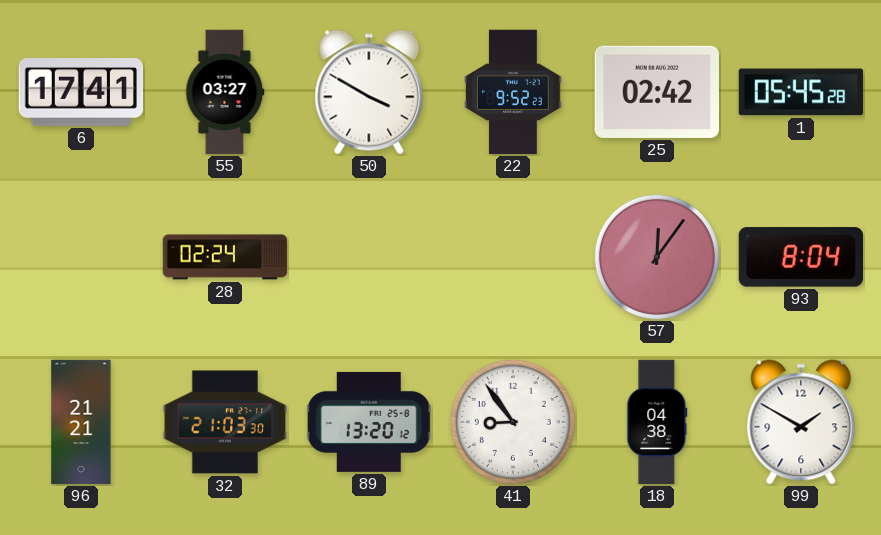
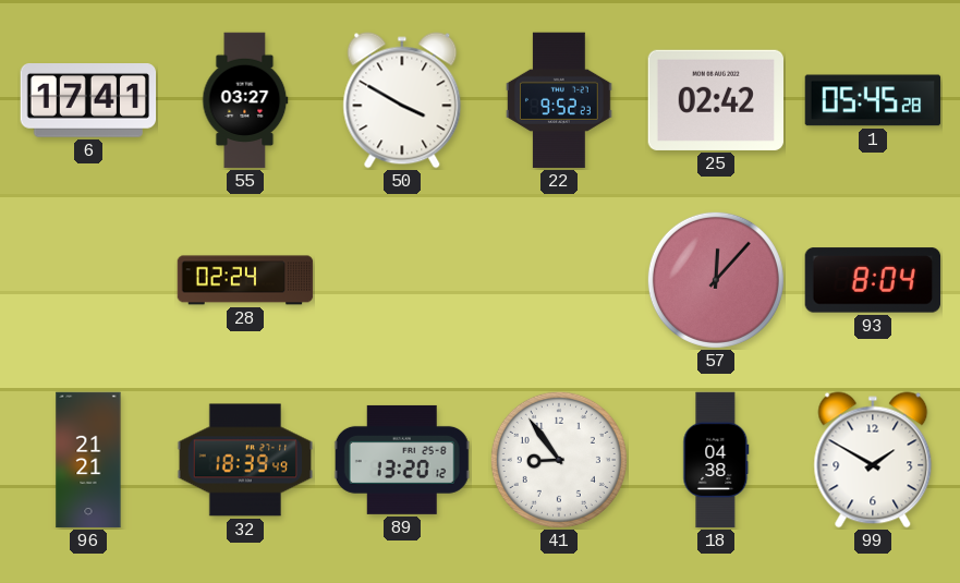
57: 12:06 -> 12:07 (716, 280)
32: 21:03 -> 18:39 (245, 460)
